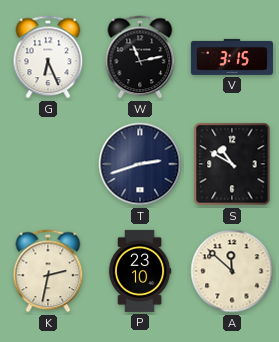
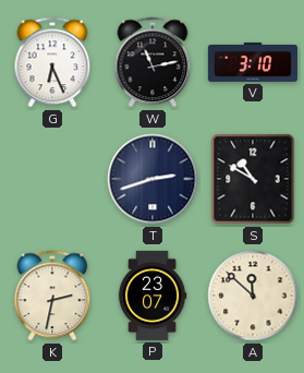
V: 3:15 -> 3:10 (253, 62)
P: 23:10 -> 23:07 (153, 296)
